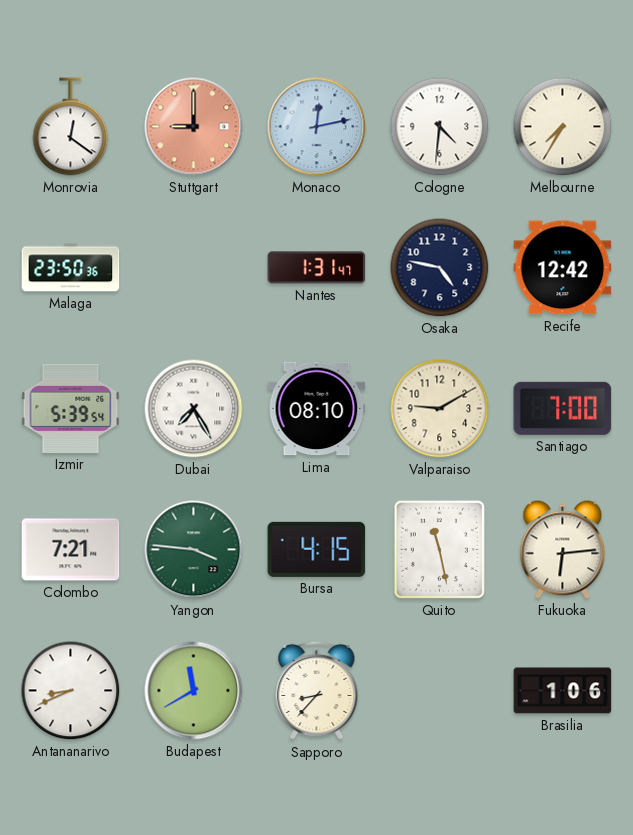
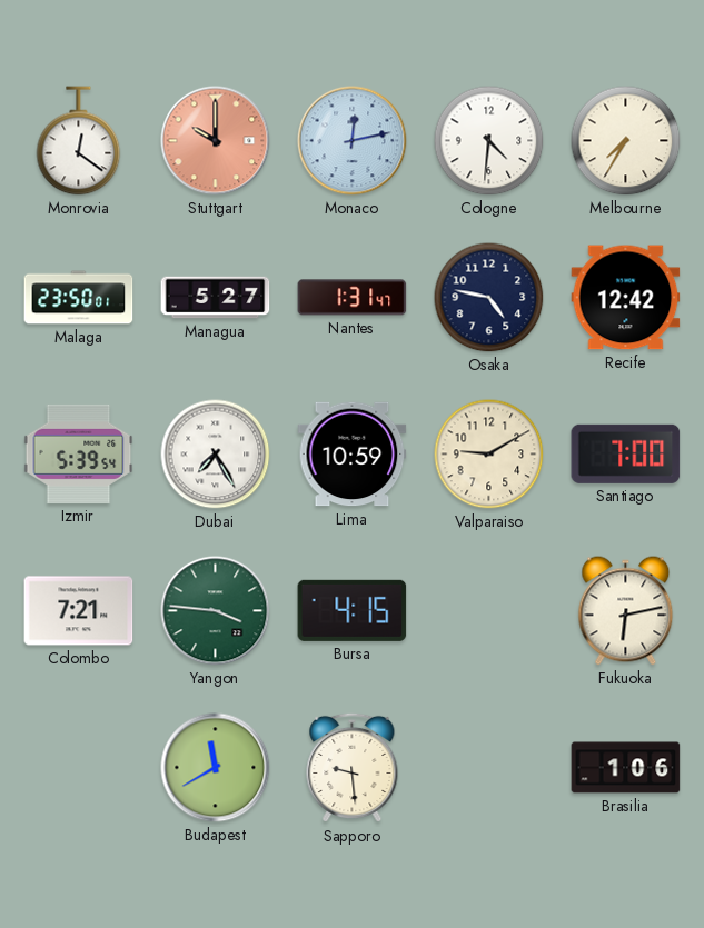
Stuttgart: 9:00 -> 10:00 (216, 141)
Malaga: 23:50:36 -> 23:50:01 (79, 298)
Managua: none -> 5:27 (216, 298)
Lima: 08:10 -> 10:59 (353, 455)
Quito: 11:28 -> none (439, 549)
Fukuoka: 6:14 -> 6:13 (626, 611)
Antananarivo: 8:41 -> none (71, 691)
Sapporo: 8:37 -> 9:29 (353, 768)
